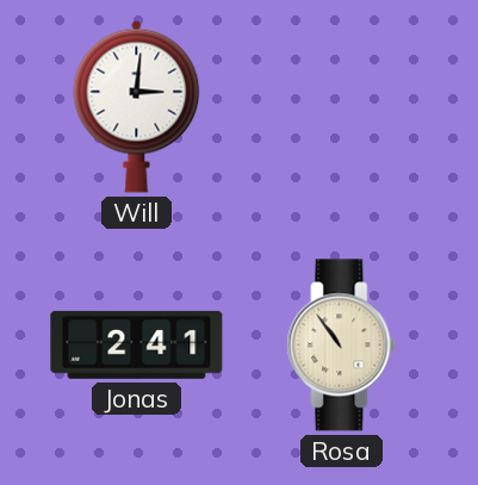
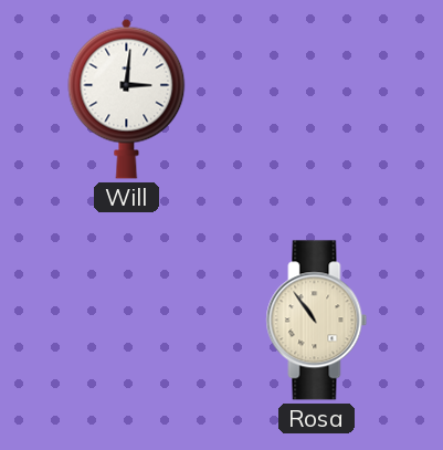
Jonas: 2:41 -> none (137, 344)
